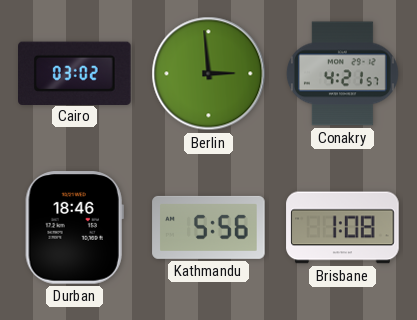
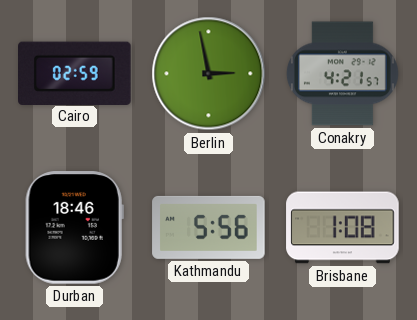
Cairo: 03:02 -> 02:59 (75, 73)
Berlin: 2:59 -> 2:58 (209, 74)
